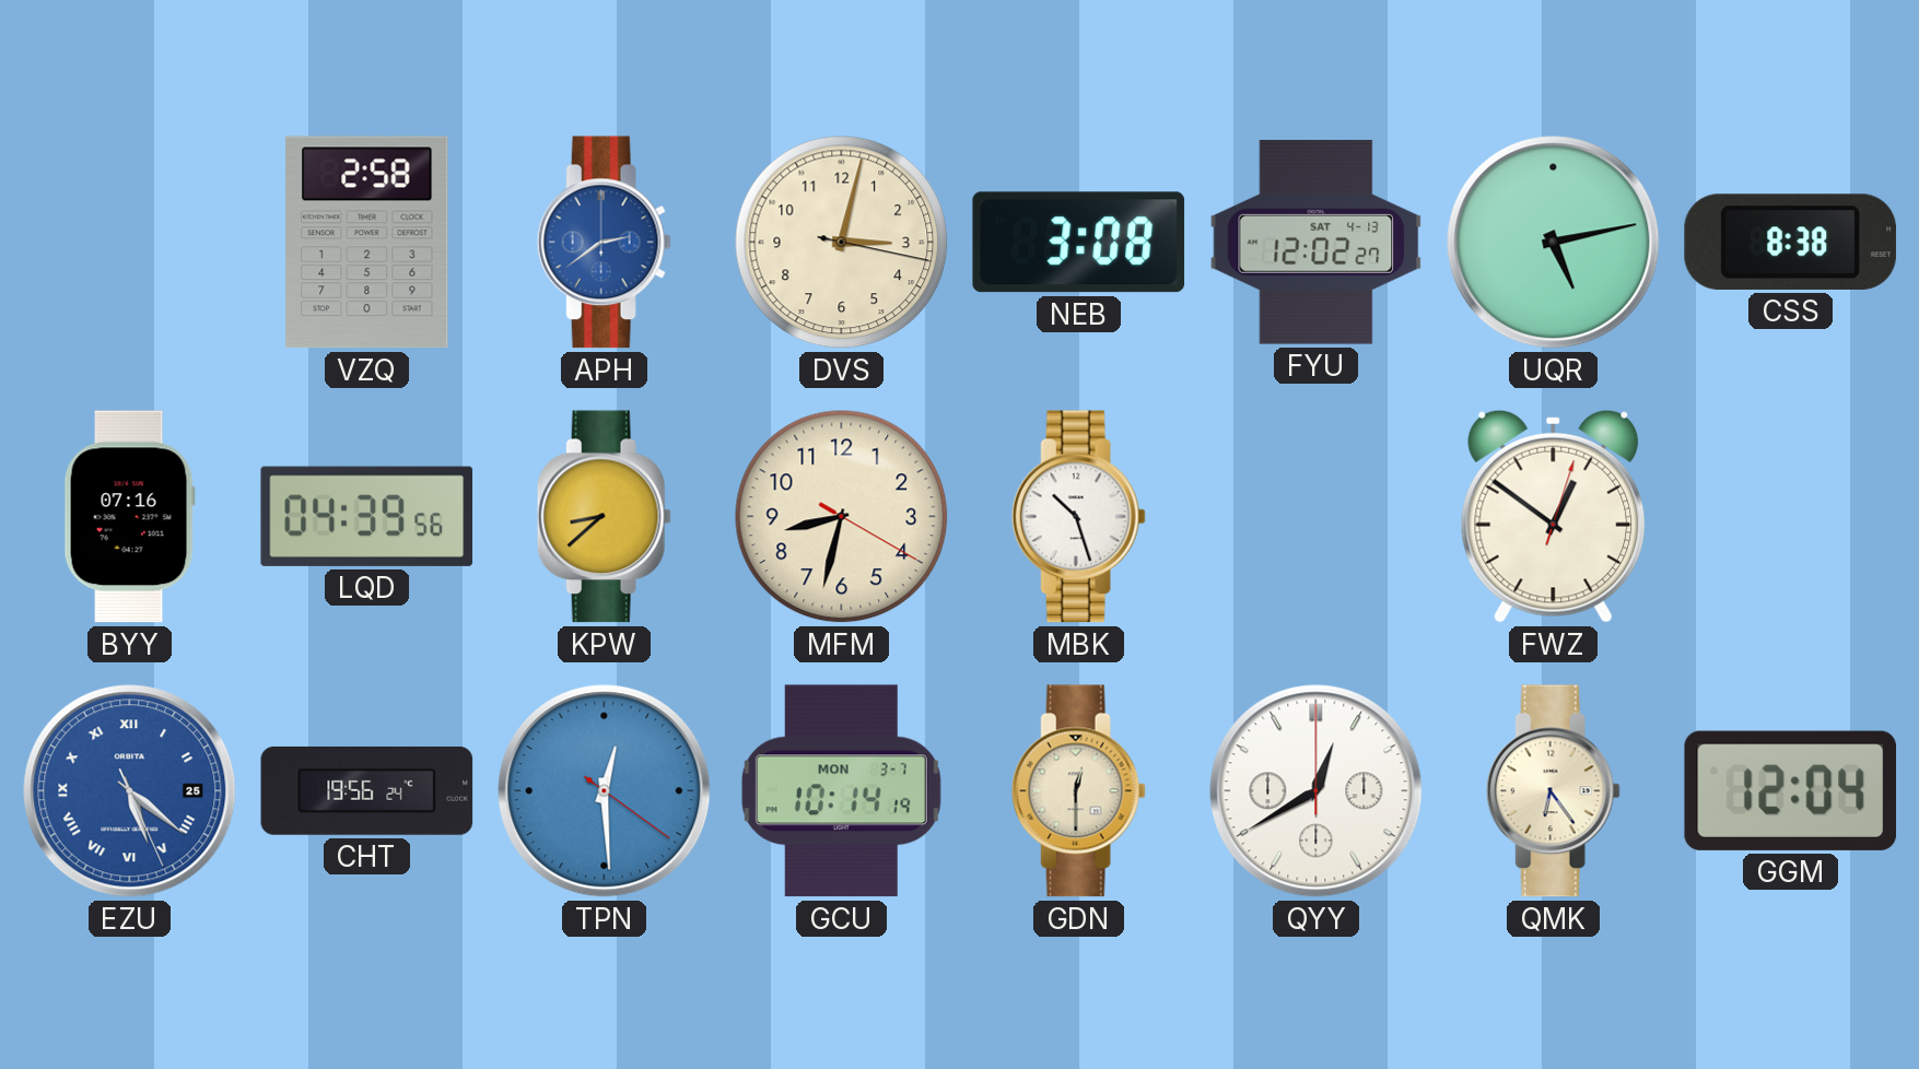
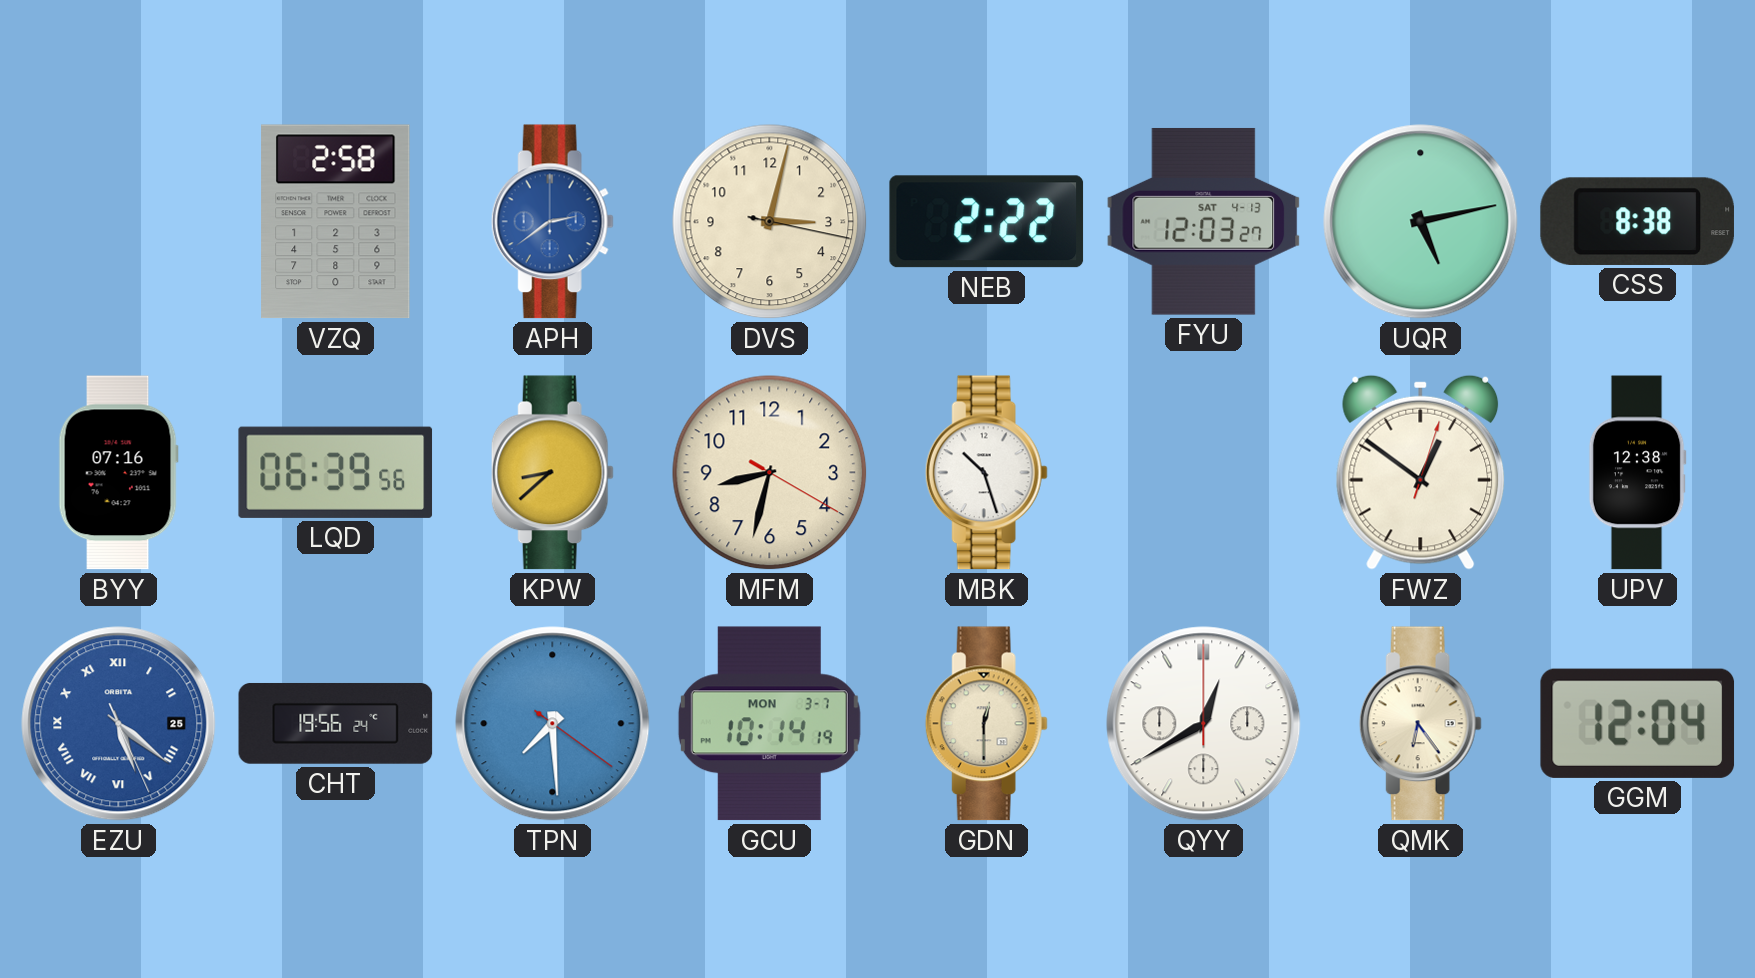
NEB: 3:08 -> 2:22 (987, 222)
FYU: 12:02 -> 12:03 (1204, 221)
LQD: 04:39 -> 06:39 (336, 472)
UPV: none -> 12:38 (1637, 473)
TPN: 12:29 -> 7:29 (553, 724)
